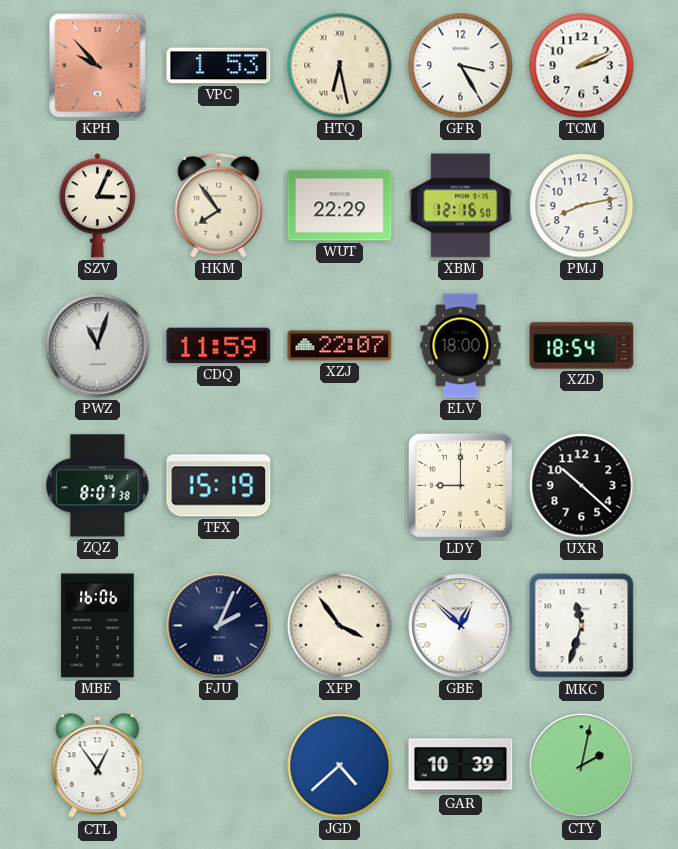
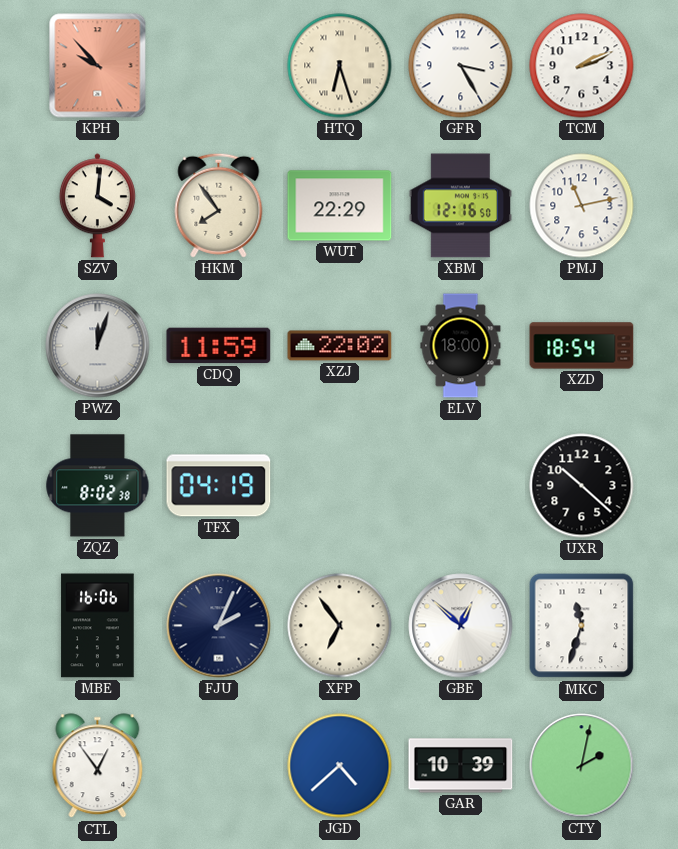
VPC: 1:53 -> none (219, 66)
HTQ: 6:28 -> 6:27 (340, 66)
SZV: 3:04 -> 4:01 (97, 206)
PMJ: 8:13 -> 11:13 (582, 206)
PWZ: 11:03 -> 12:03 (98, 346)
XZJ: 22:07 -> 22:02 (340, 346)
ZQZ: 8:07 -> 8:02 (98, 486)
TFX: 15:19 -> 04:19 (219, 486)
LDY: 9:00 -> none (460, 485)
XFP: 3:54 -> 6:54 (340, 626)
